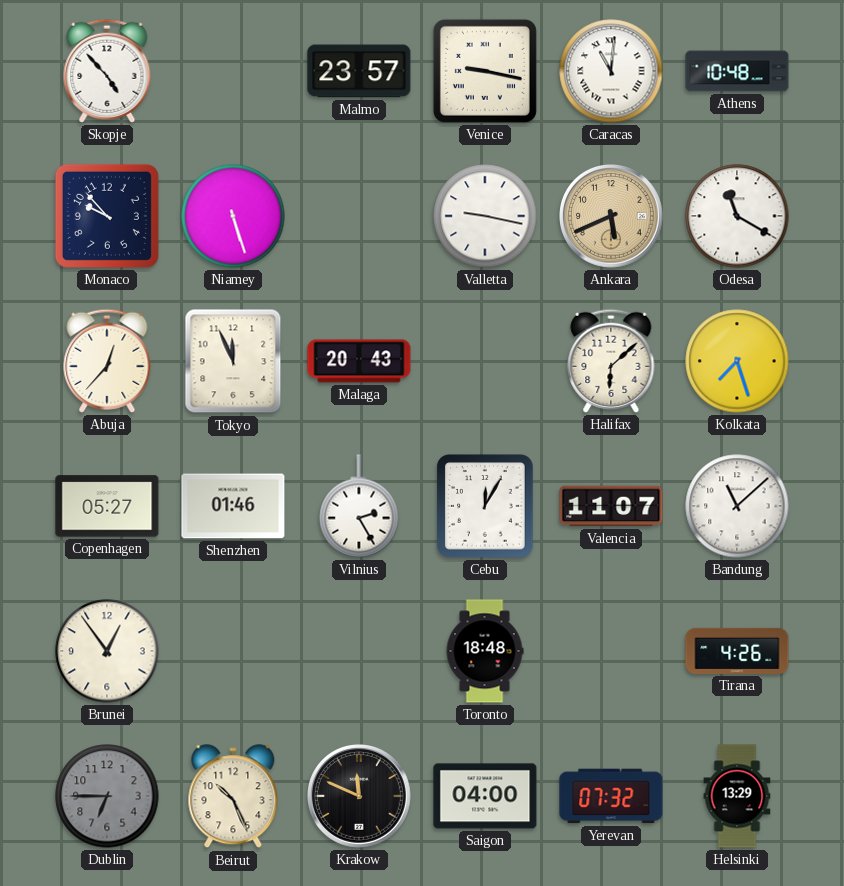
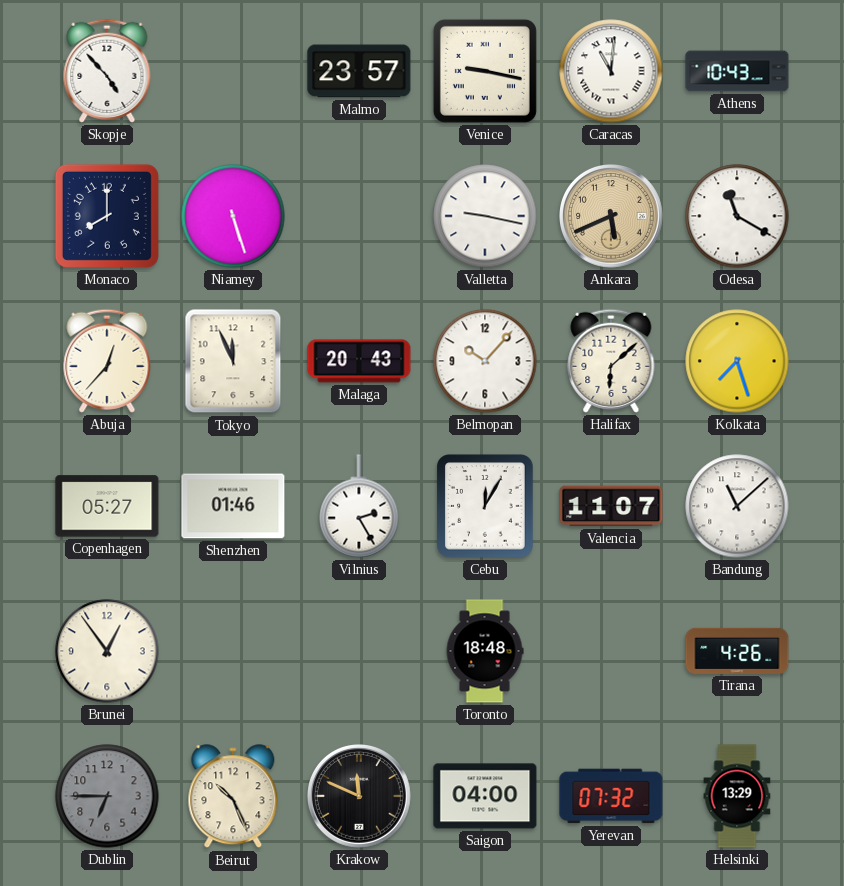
Athens: 10:48 -> 10:43 (737, 71)
Monaco: 9:53 -> 8:00 (107, 216)
Belmopan: none -> 10:07 (485, 361)
